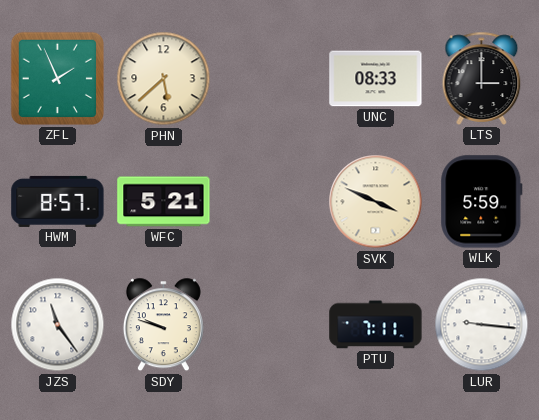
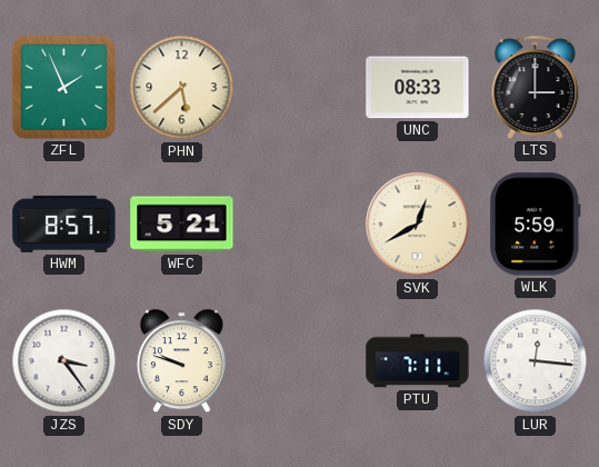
SVK: 3:49 -> 12:40 (418, 225)
JZS: 11:24 -> 3:24 (64, 361)
LUR: 9:16 -> 12:16 (536, 361)
